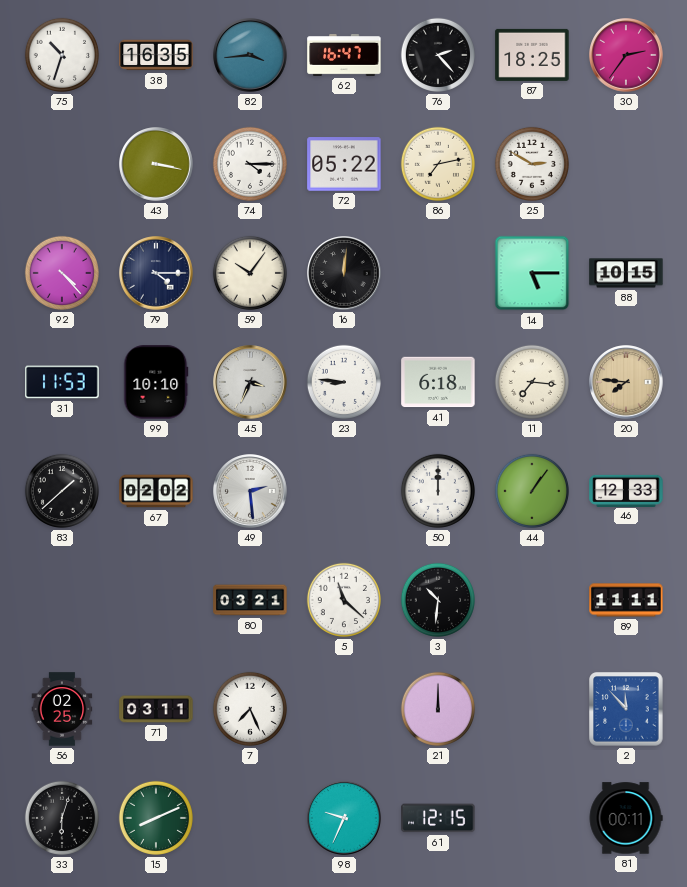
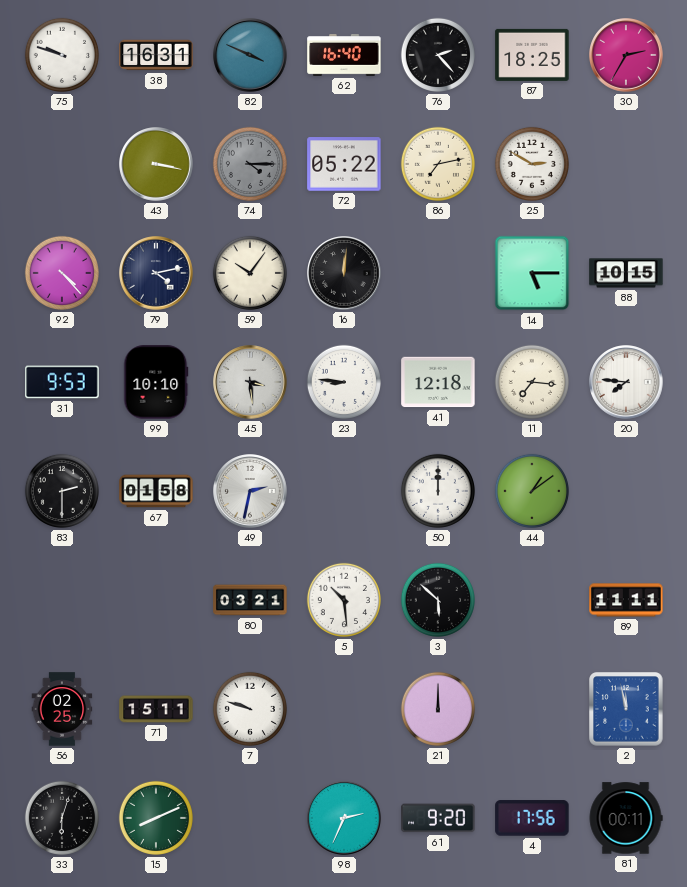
75: 10:33 -> 9:48 (62, 55)
38: 16:35 -> 16:31 (156, 55)
82: 3:44 -> 3:49 (250, 55)
62: 16:47 -> 16:40 (344, 56)
30: 2:36 -> 2:35 (626, 55)
74 dial: white -> grey (250, 164)
79: 4:15 -> 4:13 (156, 273)
31: 11:53 -> 9:53 (62, 382)
45: 3:34 -> 3:29 (250, 382)
41: 6:18 -> 12:18 (438, 382)
20 dial: champagne -> white (626, 382)
83: 1:38 -> 2:30 (62, 491)
67: 02:02 -> 01:58 (156, 491)
49: 2:29 -> 2:32 (250, 491)
44: 1:06 -> 1:09 (532, 491)
46: 12:33 -> none (626, 490)
5: 11:22 -> 10:29 (344, 600)
3: 10:31 -> 5:52 (438, 600)
71: 03:11 -> 15:11 (156, 709)
7: 7:26 -> 9:48 (250, 709)
2: 11:53 -> 11:58 (626, 709)
98: 9:34 -> 2:34 (344, 818)
61: 12:15 -> 9:20 (438, 818)
4: none -> 17:56 (532, 818)
